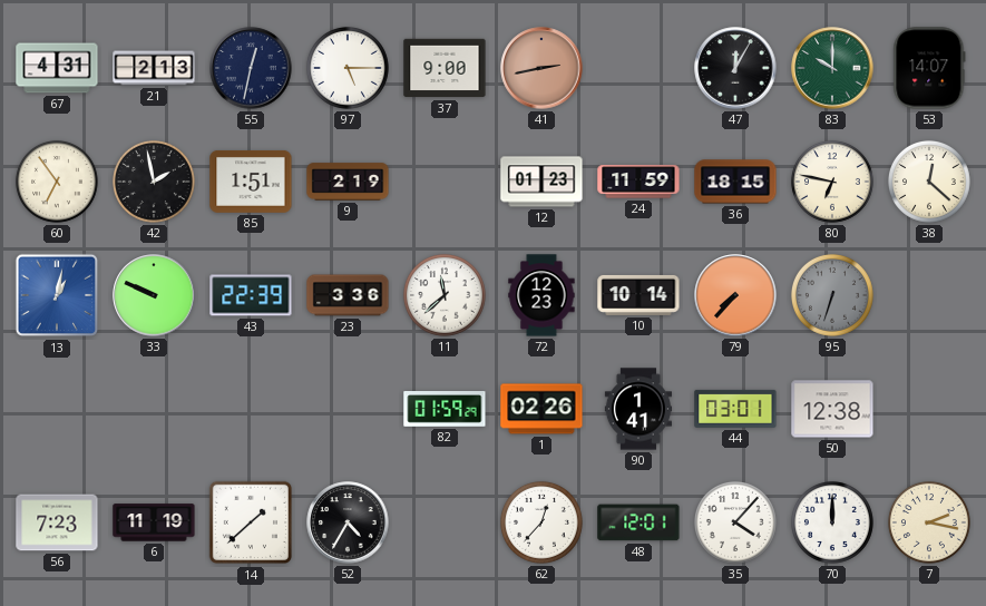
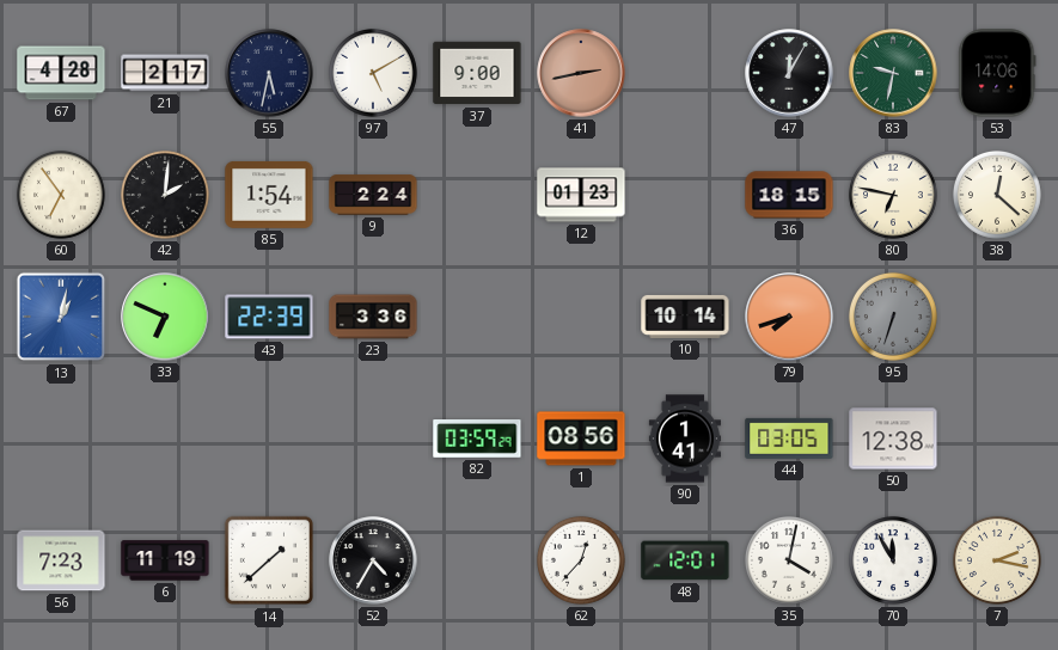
67: 4:31 -> 4:28 (61, 73)
21: 2:13 -> 2:17 (165, 73)
55: 12:32 -> 5:32 (269, 73)
97: 5:15 -> 5:10 (373, 73)
83: 10:00 -> 9:32 (893, 73)
53: 14:07 -> 14:06 (997, 73)
42: 1:58 -> 2:01 (165, 195)
85: 1:51 -> 1:54 (269, 195)
9: 2:19 -> 2:24 (373, 195)
24: 11:59 -> none (638, 182)
33: 9:49 -> 6:49 (165, 317)
11: 11:38 -> none (445, 295)
72: 12:23 -> none (541, 295)
79: 7:37 -> 7:42 (789, 317)
82: 01:59 -> 03:59 (477, 440)
1: 02:26 -> 08:56 (581, 439)
44: 03:01 -> 03:05 (789, 439)
35: 4:07 -> 4:02 (789, 560)
70: 12:00 -> 11:55 (893, 560)
